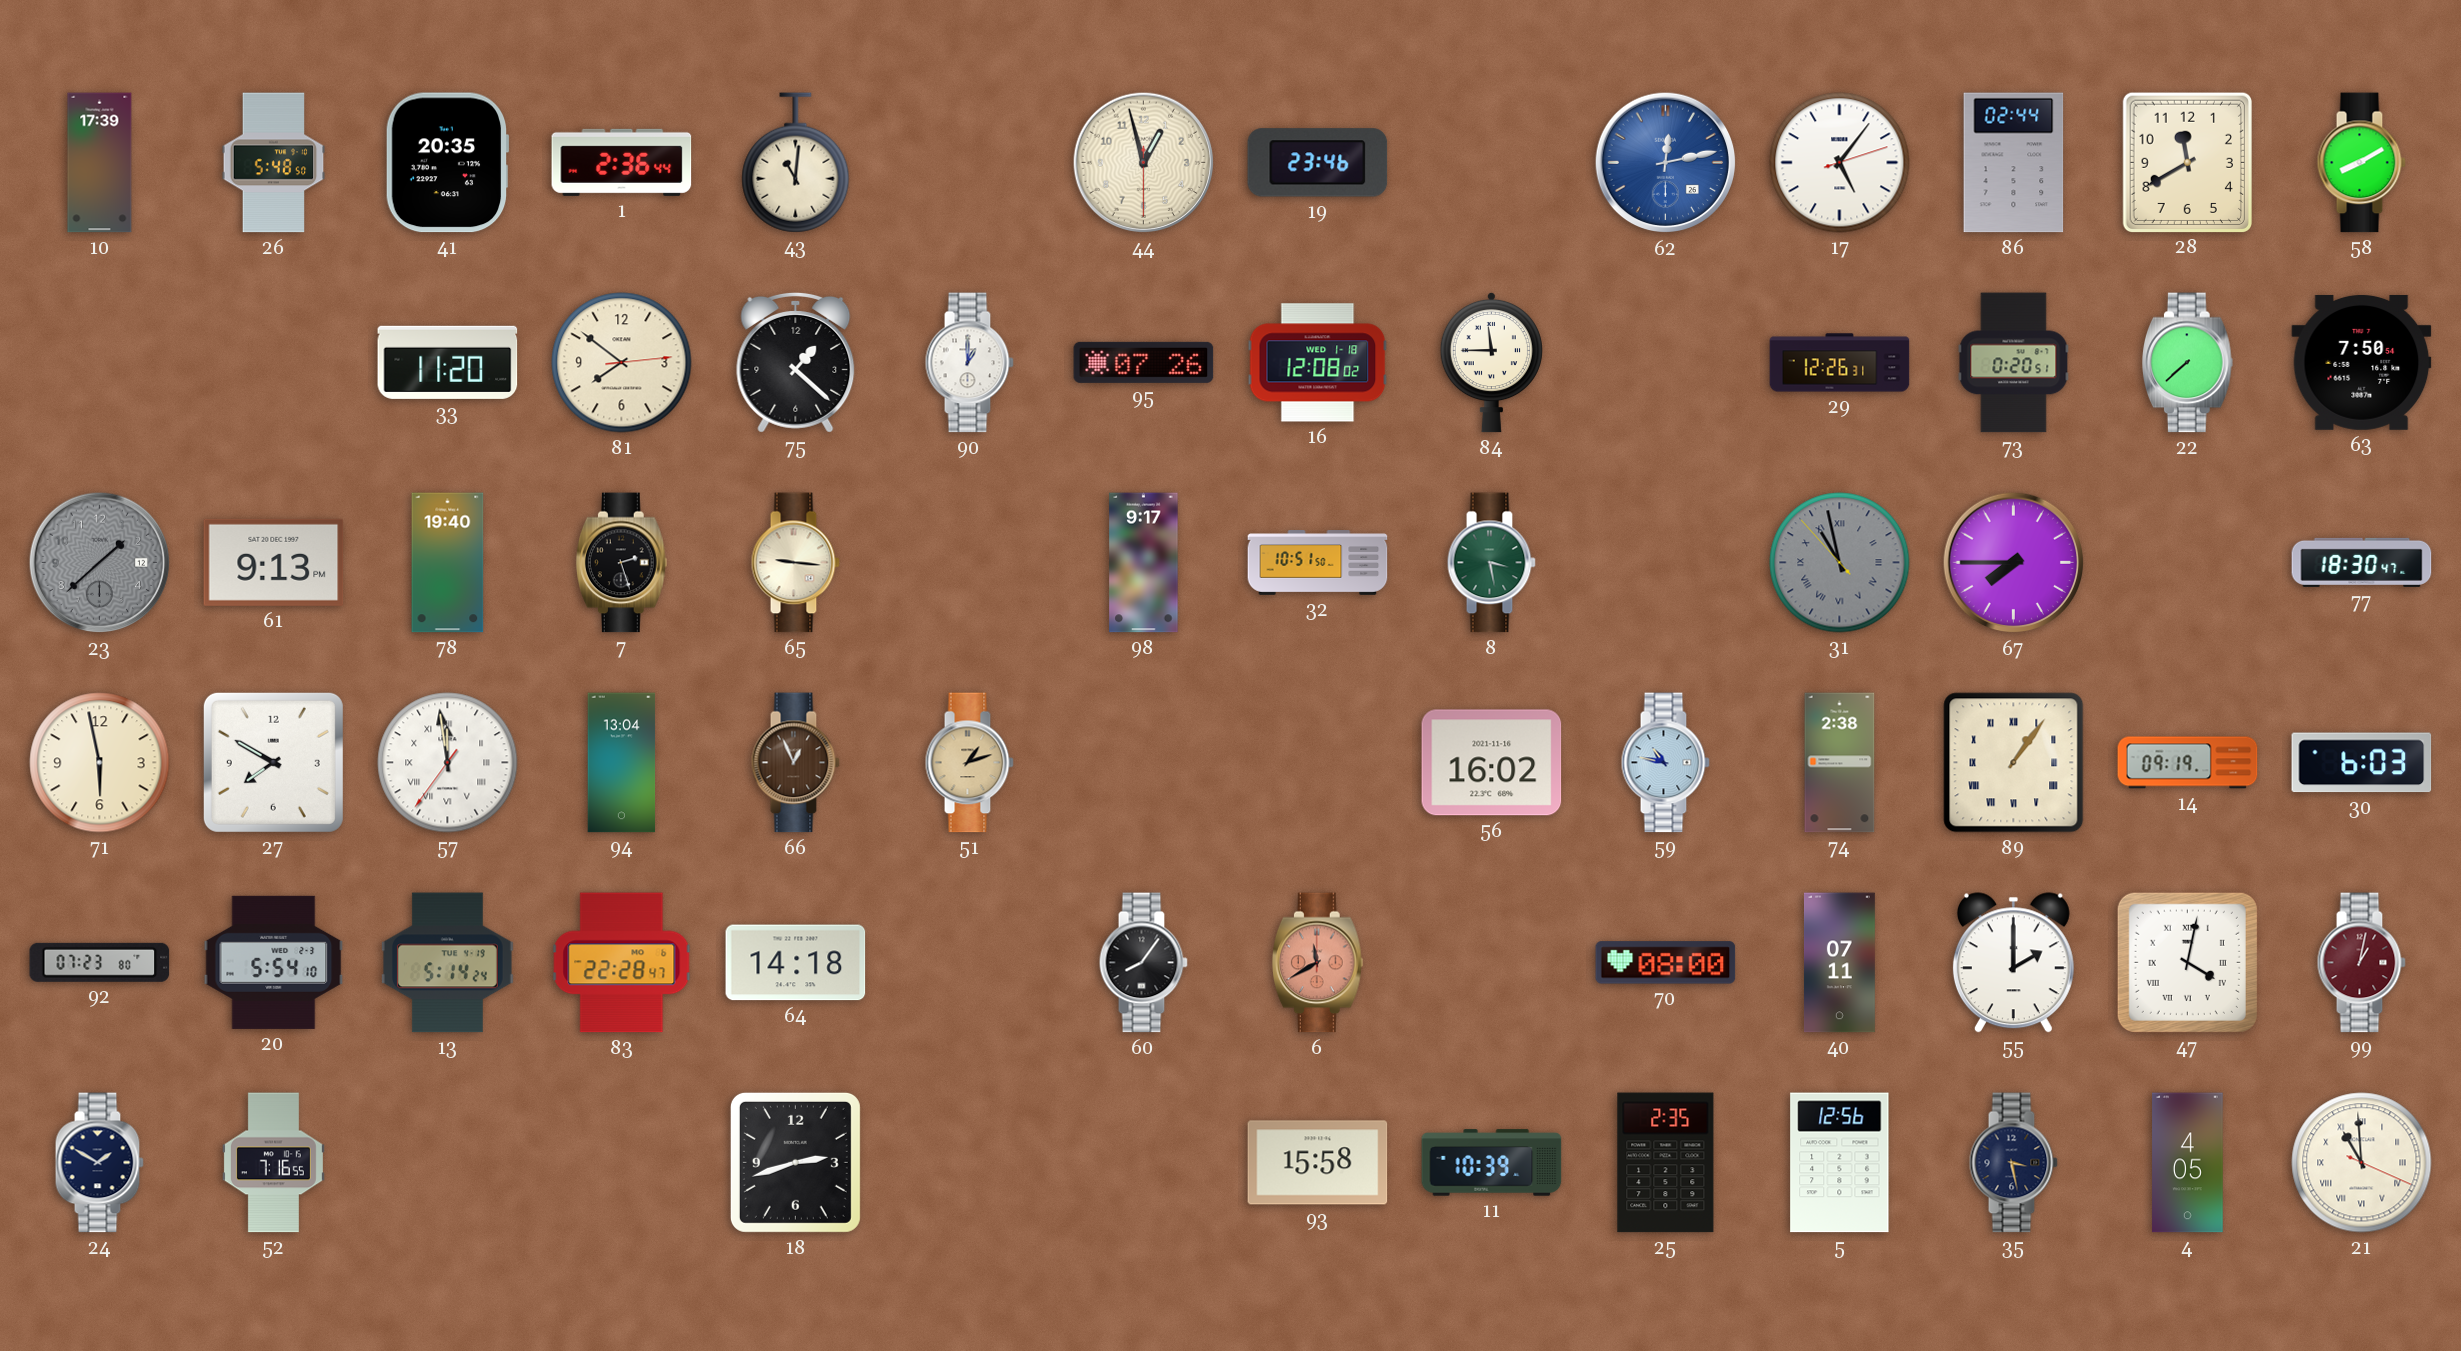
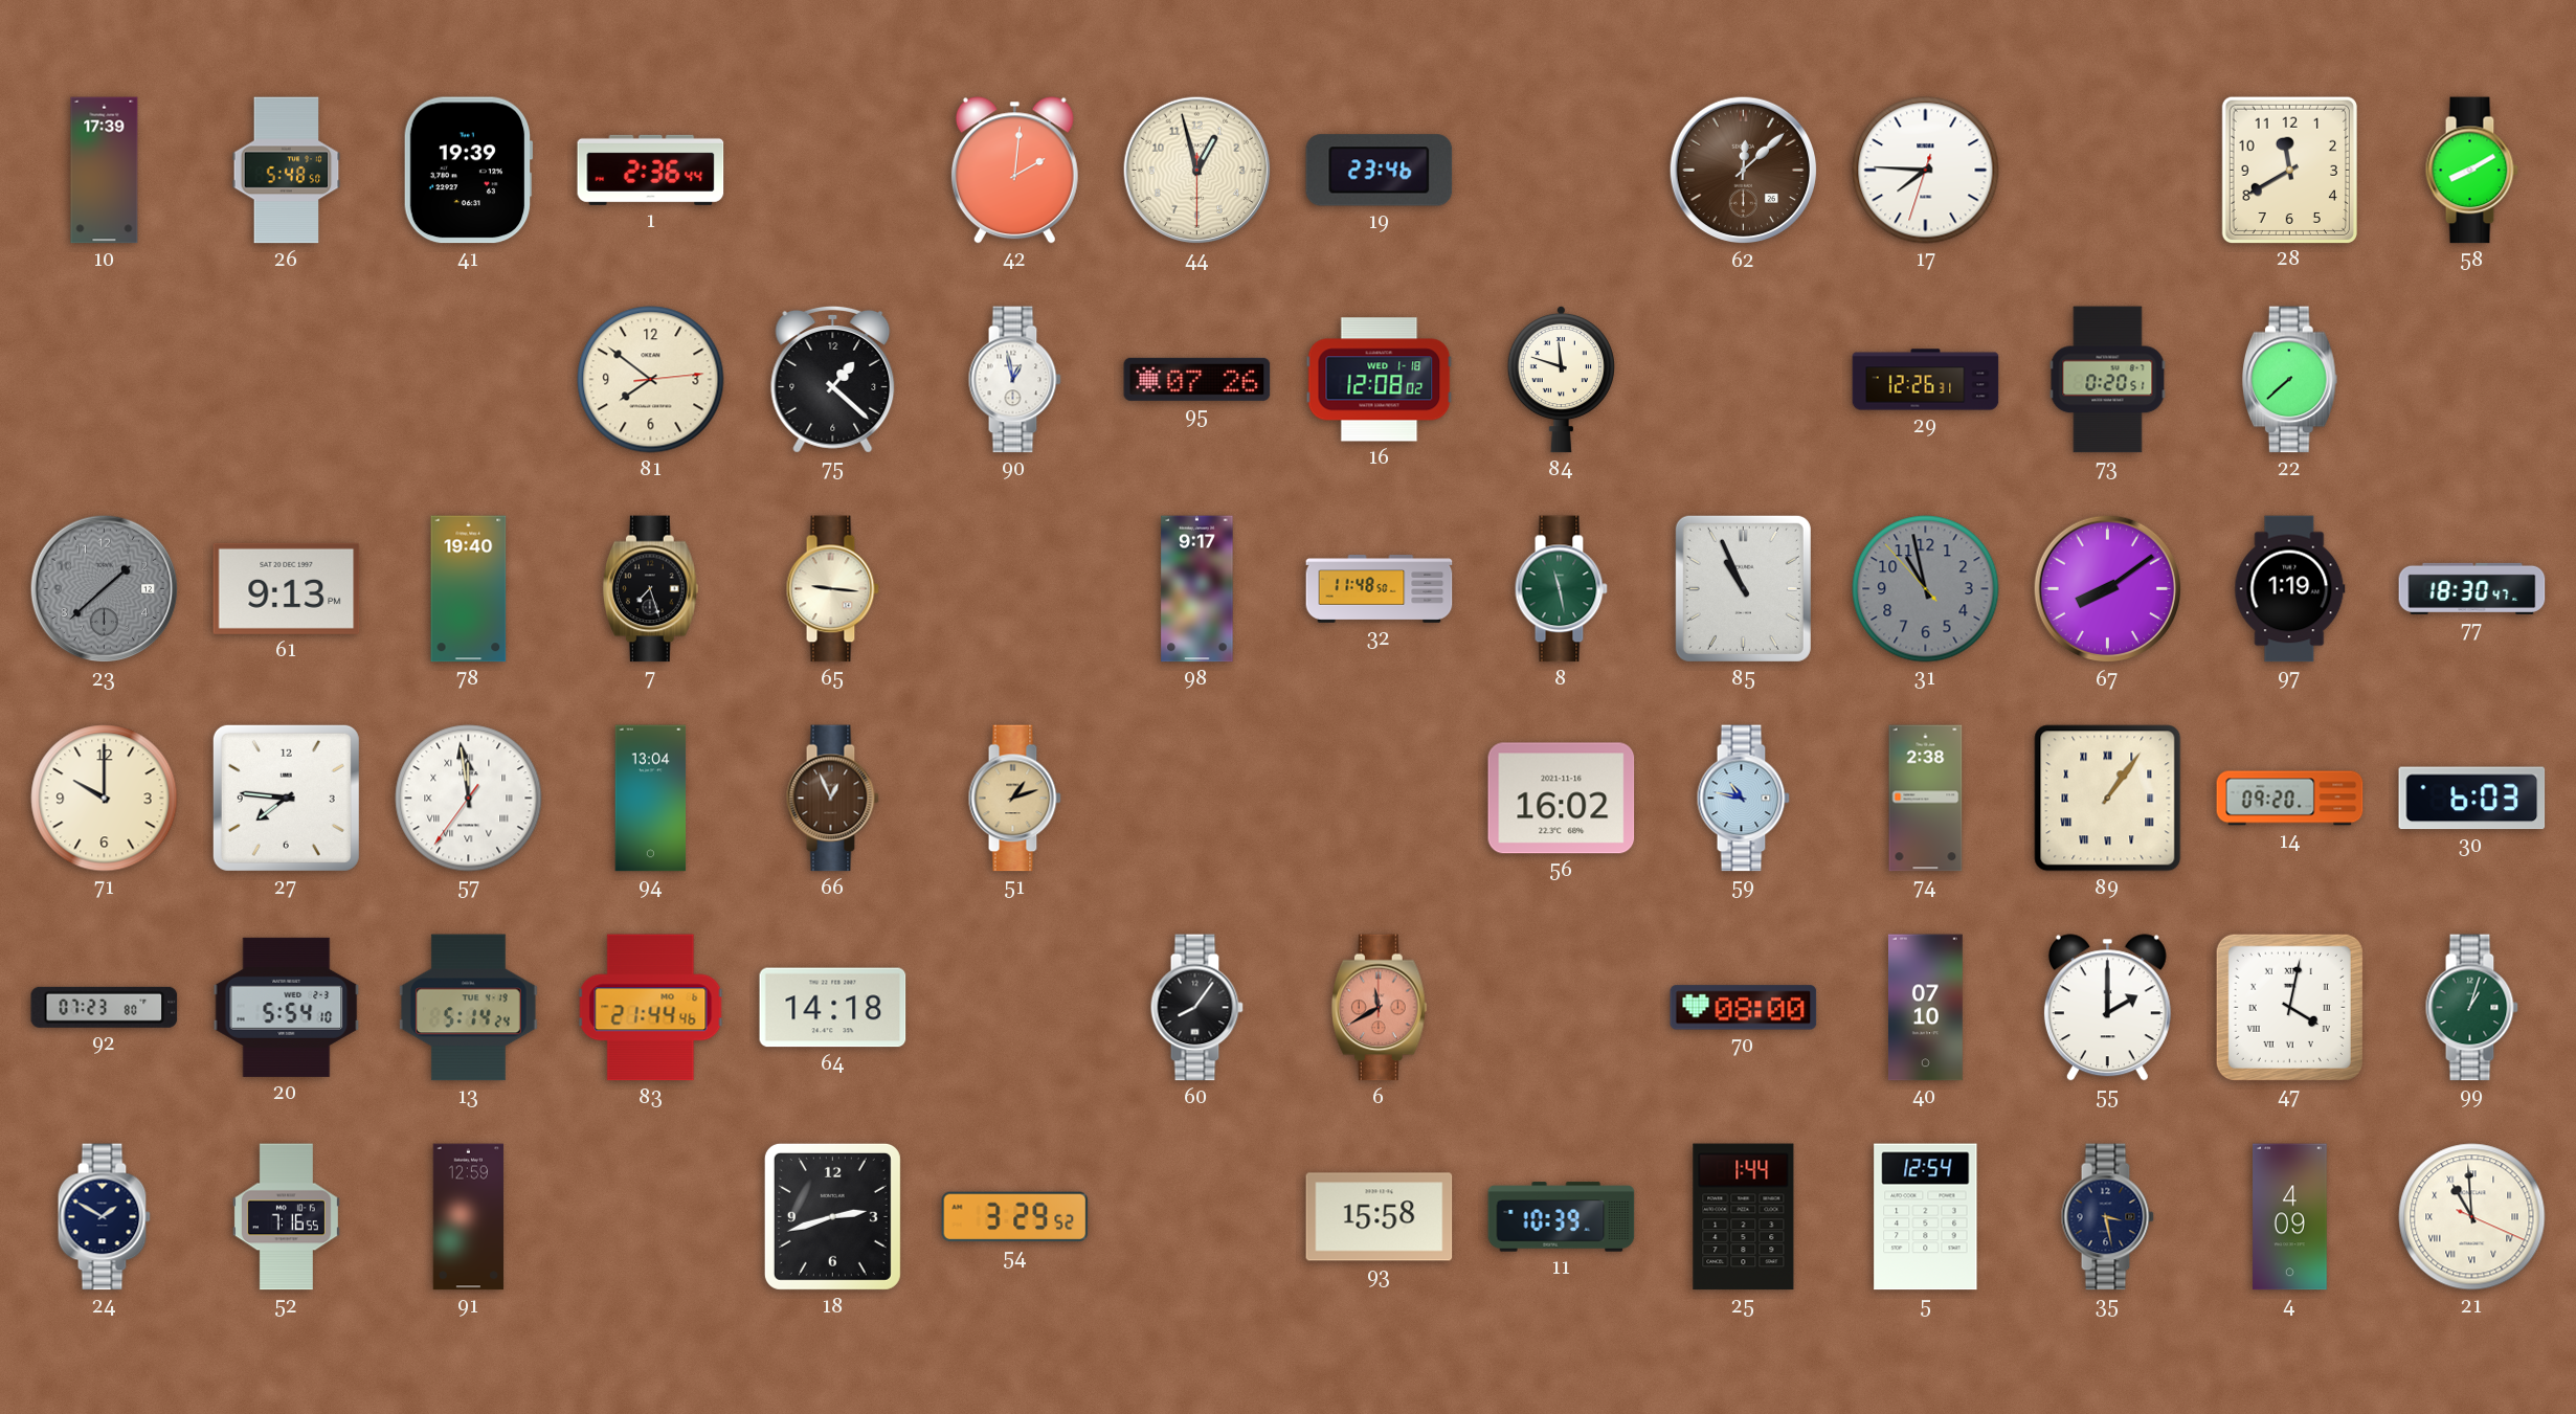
41: 20:35 -> 19:39 (468, 171)
43: 11:01 -> none (796, 163)
42: none -> 2:01 (1014, 171)
62: 12:13 -> 12:08 (1744, 171)
62 dial: blue -> brown (1744, 171)
17: 5:06 -> 7:45 (1926, 171)
86: 02:44 -> none (2014, 163)
33: 11:20 -> none (448, 362)
90: 1:00 -> 12:58 (1014, 380)
84: 11:45 -> 11:48 (1561, 379)
63: 7:50 -> none (2362, 362)
7: 2:27 -> 7:27 (650, 589)
32: 10:51 -> 11:48 (1380, 589)
8: 3:28 -> 11:28 (1561, 589)
85: none -> 10:56 (1743, 588)
31 numerals: Roman -> Arabic (1926, 589)
67: 7:45 -> 8:09 (2108, 589)
97: none -> 1:19 (2290, 589)
71: 5:58 -> 10:00 (105, 799)
27: 7:50 -> 7:46 (286, 798)
14: 09:19 -> 09:20 (2290, 799)
83: 22:28 -> 21:44 (651, 1008)
40: 07:11 -> 07:10 (1925, 1008)
99: 1:02 -> 1:03 (2471, 1008)
99 dial: burgundy -> green (2471, 1008)
91: none -> 12:59 (469, 1217)
54: none -> 3:29 (1015, 1217)
25: 2:35 -> 1:44 (1744, 1217)
5: 12:56 -> 12:54 (1926, 1217)
4: 4:05 -> 4:09 (2290, 1217)
